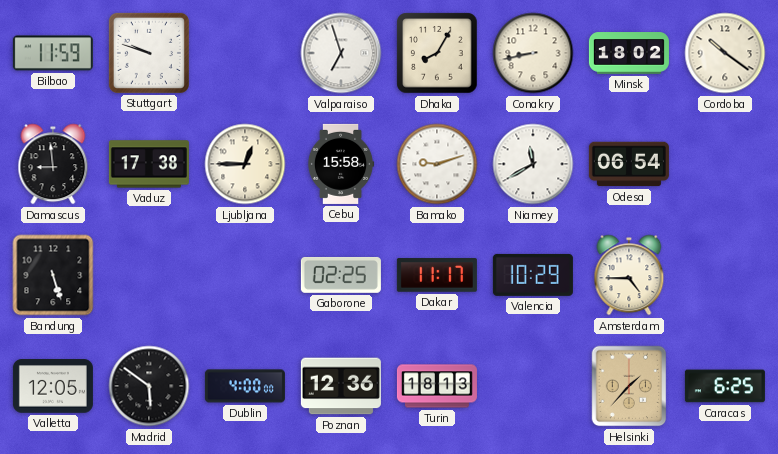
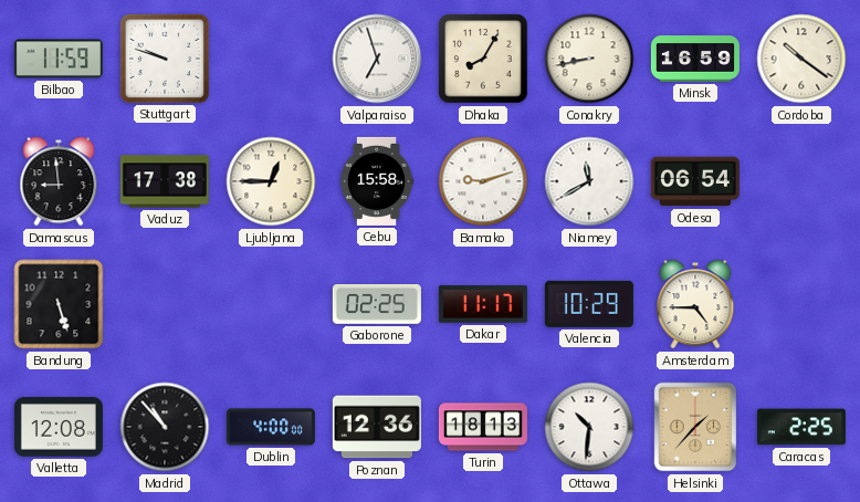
Minsk: 18:02 -> 16:59 (695, 59)
Valletta: 12:05 -> 12:08 (59, 427)
Madrid: 5:51 -> 10:53 (165, 427)
Ottawa: none -> 10:31 (589, 427)
Caracas: 6:25 -> 2:25 (801, 427)
